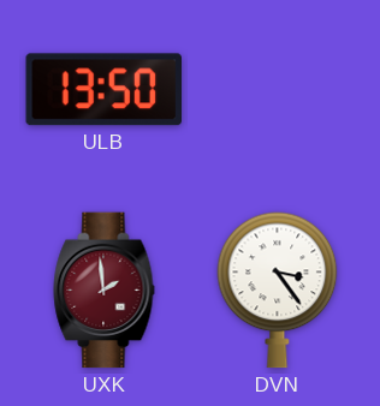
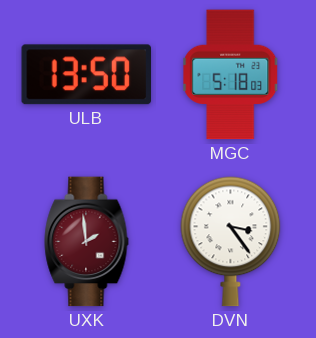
MGC: none -> 5:18 (231, 75)
